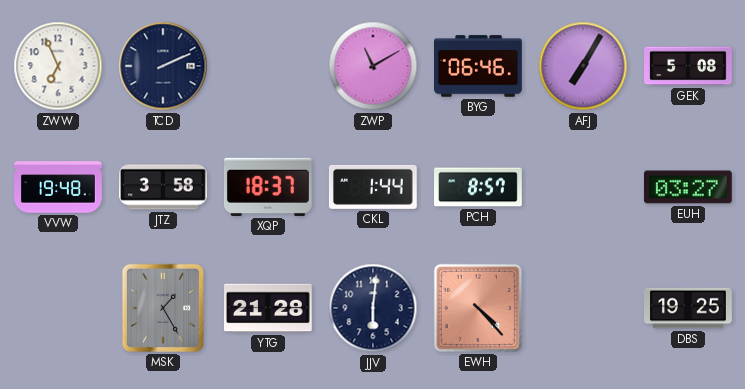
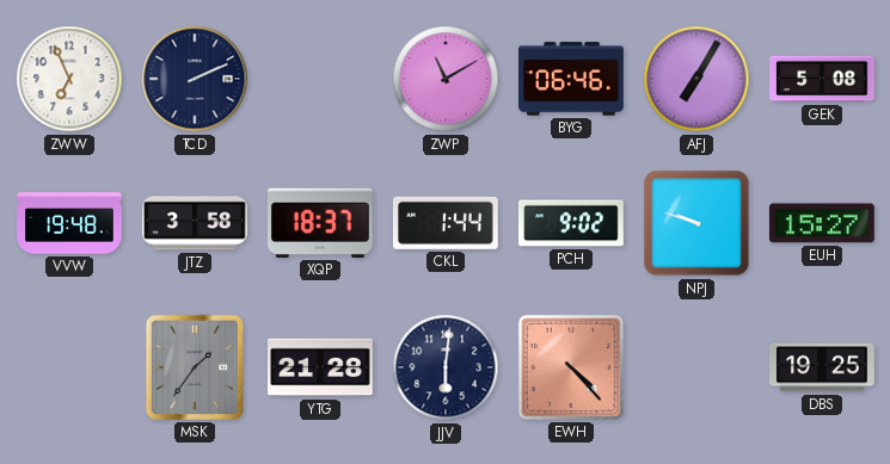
PCH: 8:57 -> 9:02 (572, 223)
NPJ: none -> 9:48 (696, 223)
EUH: 03:27 -> 15:27 (822, 223)
MSK: 1:25 -> 1:36 (195, 367)
